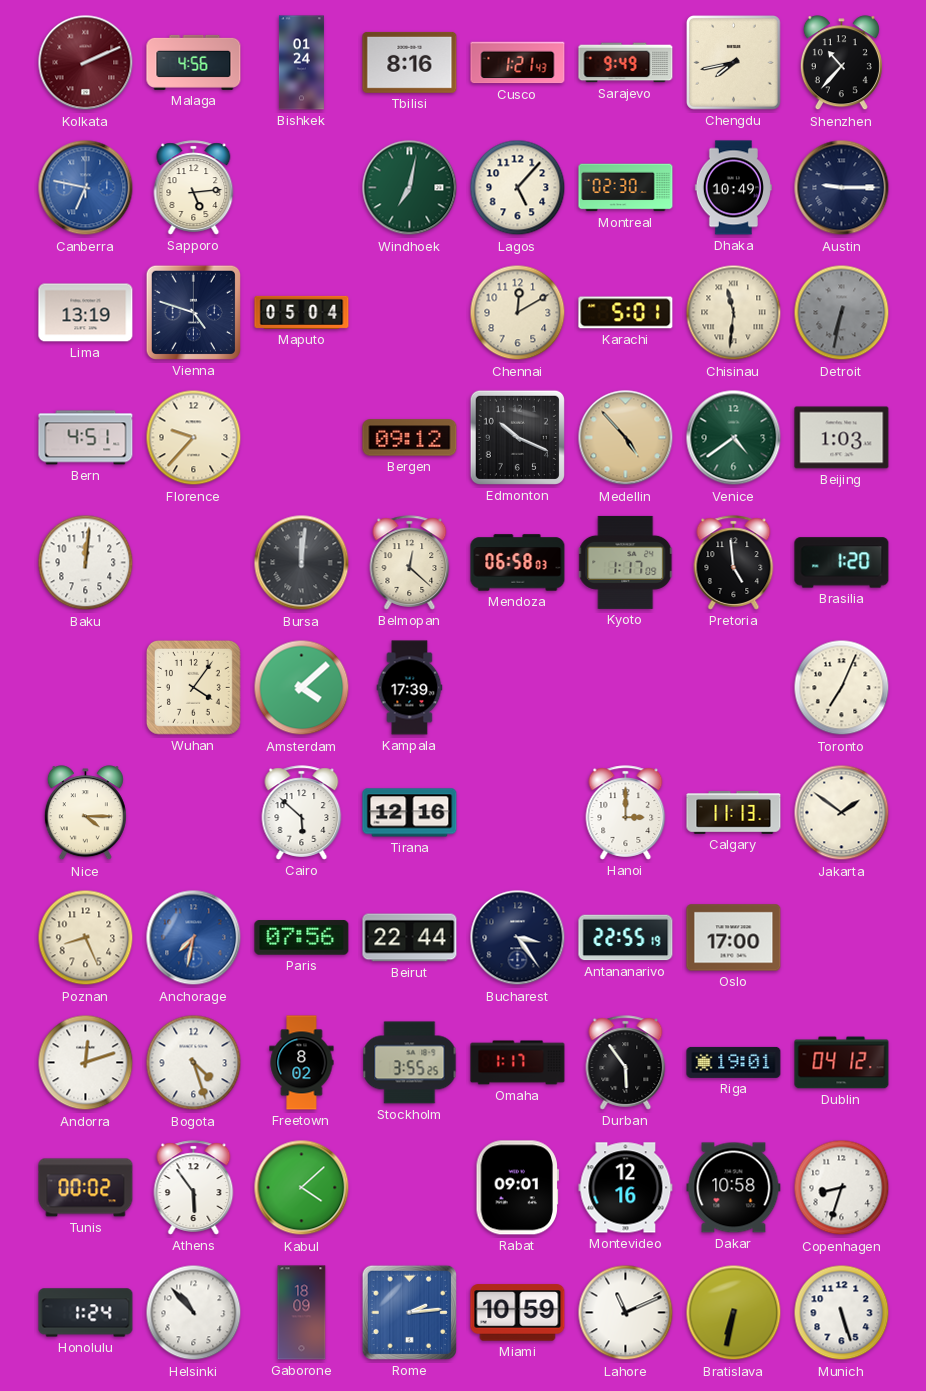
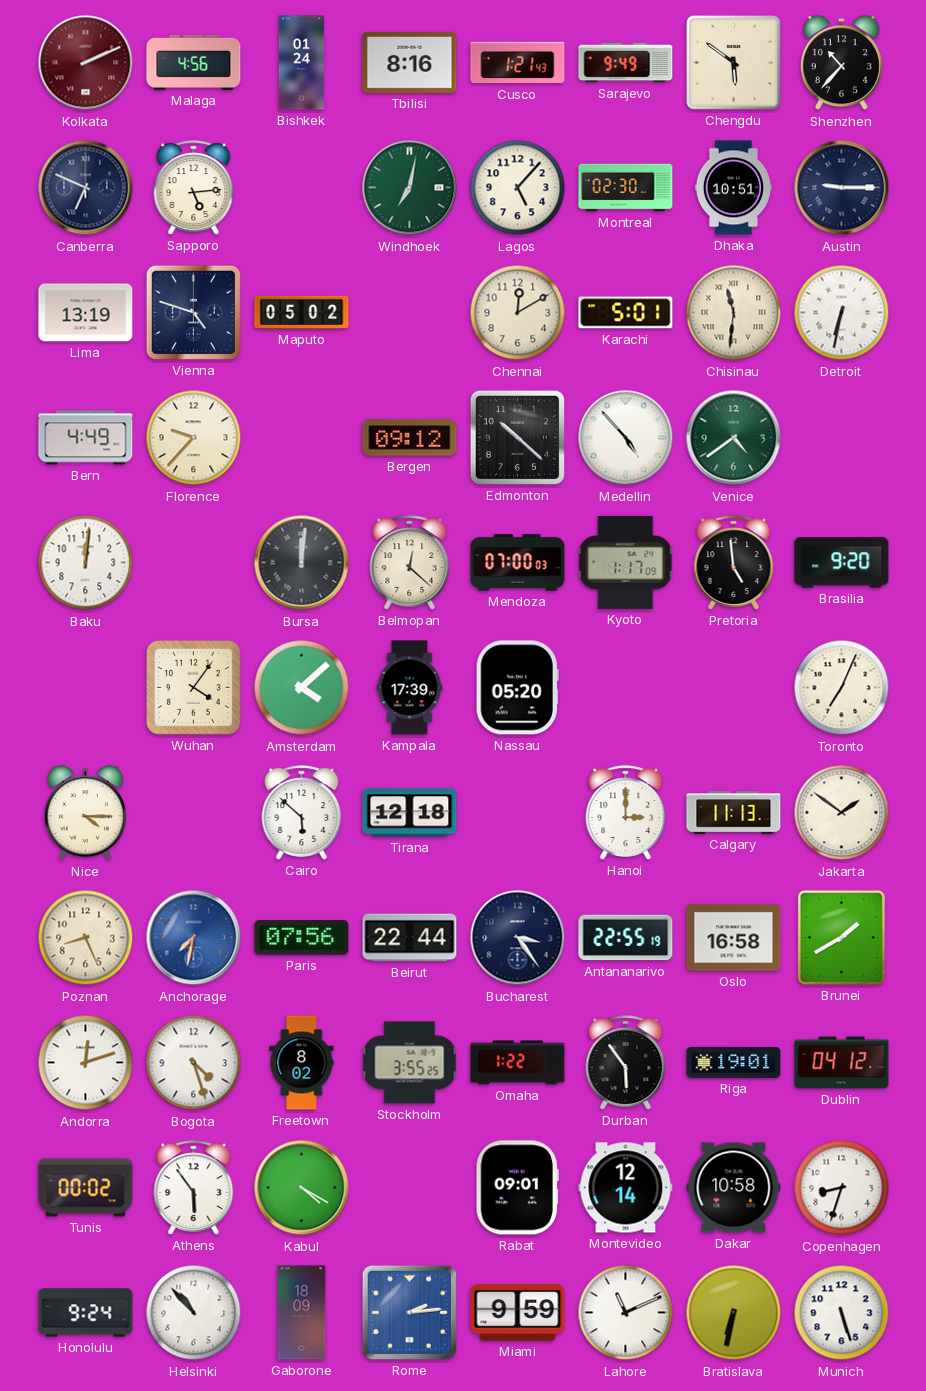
Chengdu: 7:43 -> 5:51 (734, 63)
Canberra: 6:47 -> 6:49 (86, 188)
Canberra dial: blue -> navy (86, 188)
Dhaka: 10:49 -> 10:51 (733, 188)
Maputo: 05:04 -> 05:02 (302, 312)
Detroit dial: grey -> white (842, 313)
Bern: 4:51 -> 4:49 (86, 438)
Edmonton: 10:19 -> 10:22 (517, 437)
Medellin dial: champagne -> white (626, 438)
Beijing: 1:03 -> none (842, 438)
Mendoza: 06:58 -> 07:00 (518, 563)
Brasilia: 1:20 -> 9:20 (842, 563)
Nassau: none -> 05:20 (517, 688)
Tirana: 12:16 -> 12:18 (410, 813)
Oslo: 17:00 -> 16:58 (734, 938)
Brunei: none -> 1:40 (841, 937)
Omaha: 1:17 -> 1:22 (518, 1063)
Kabul: 4:08 -> 4:20 (302, 1188)
Montevideo: 12:16 -> 12:14 (626, 1188)
Honolulu: 1:24 -> 9:24 (86, 1313)
Miami: 10:59 -> 9:59 (518, 1313)
